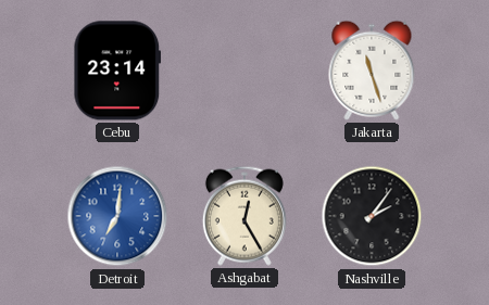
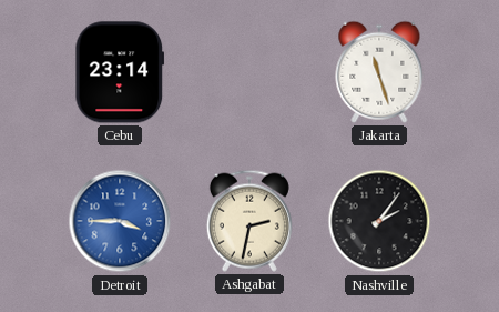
Detroit: 7:01 -> 3:45 (120, 221)
Ashgabat: 12:25 -> 2:32 (249, 221)
